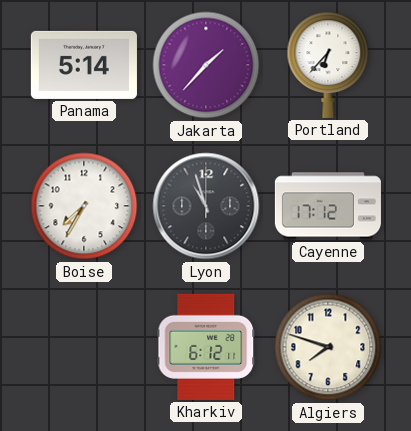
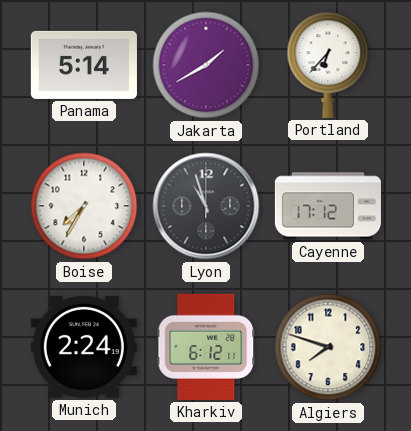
Jakarta: 1:37 -> 1:40 (206, 65)
Munich: none -> 2:24 (84, 347)
